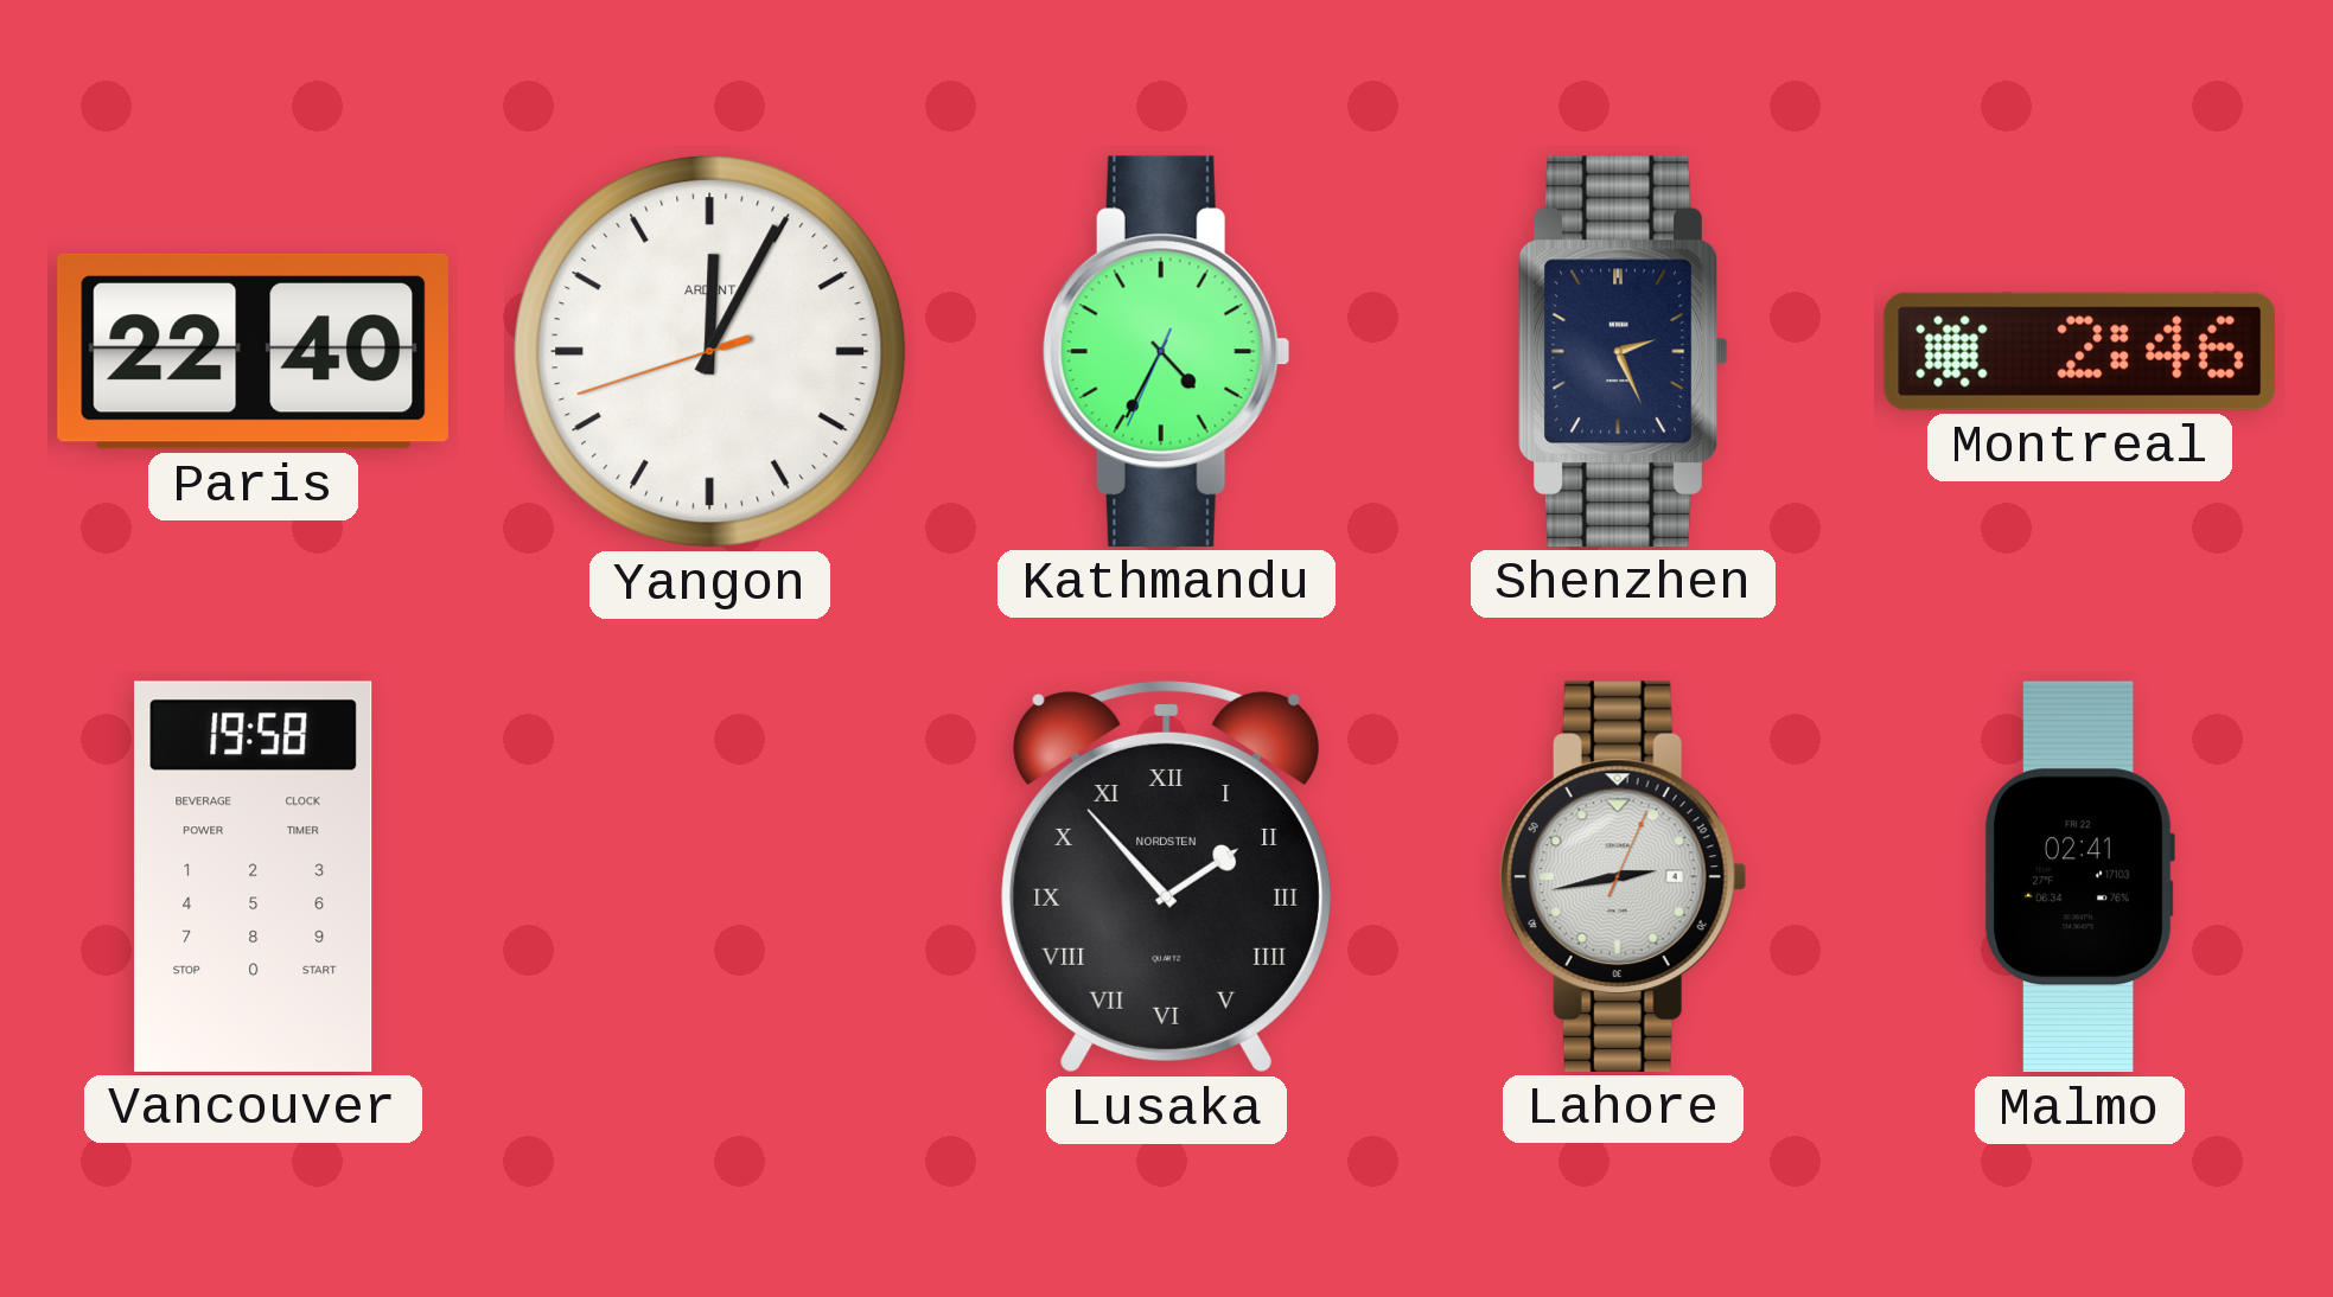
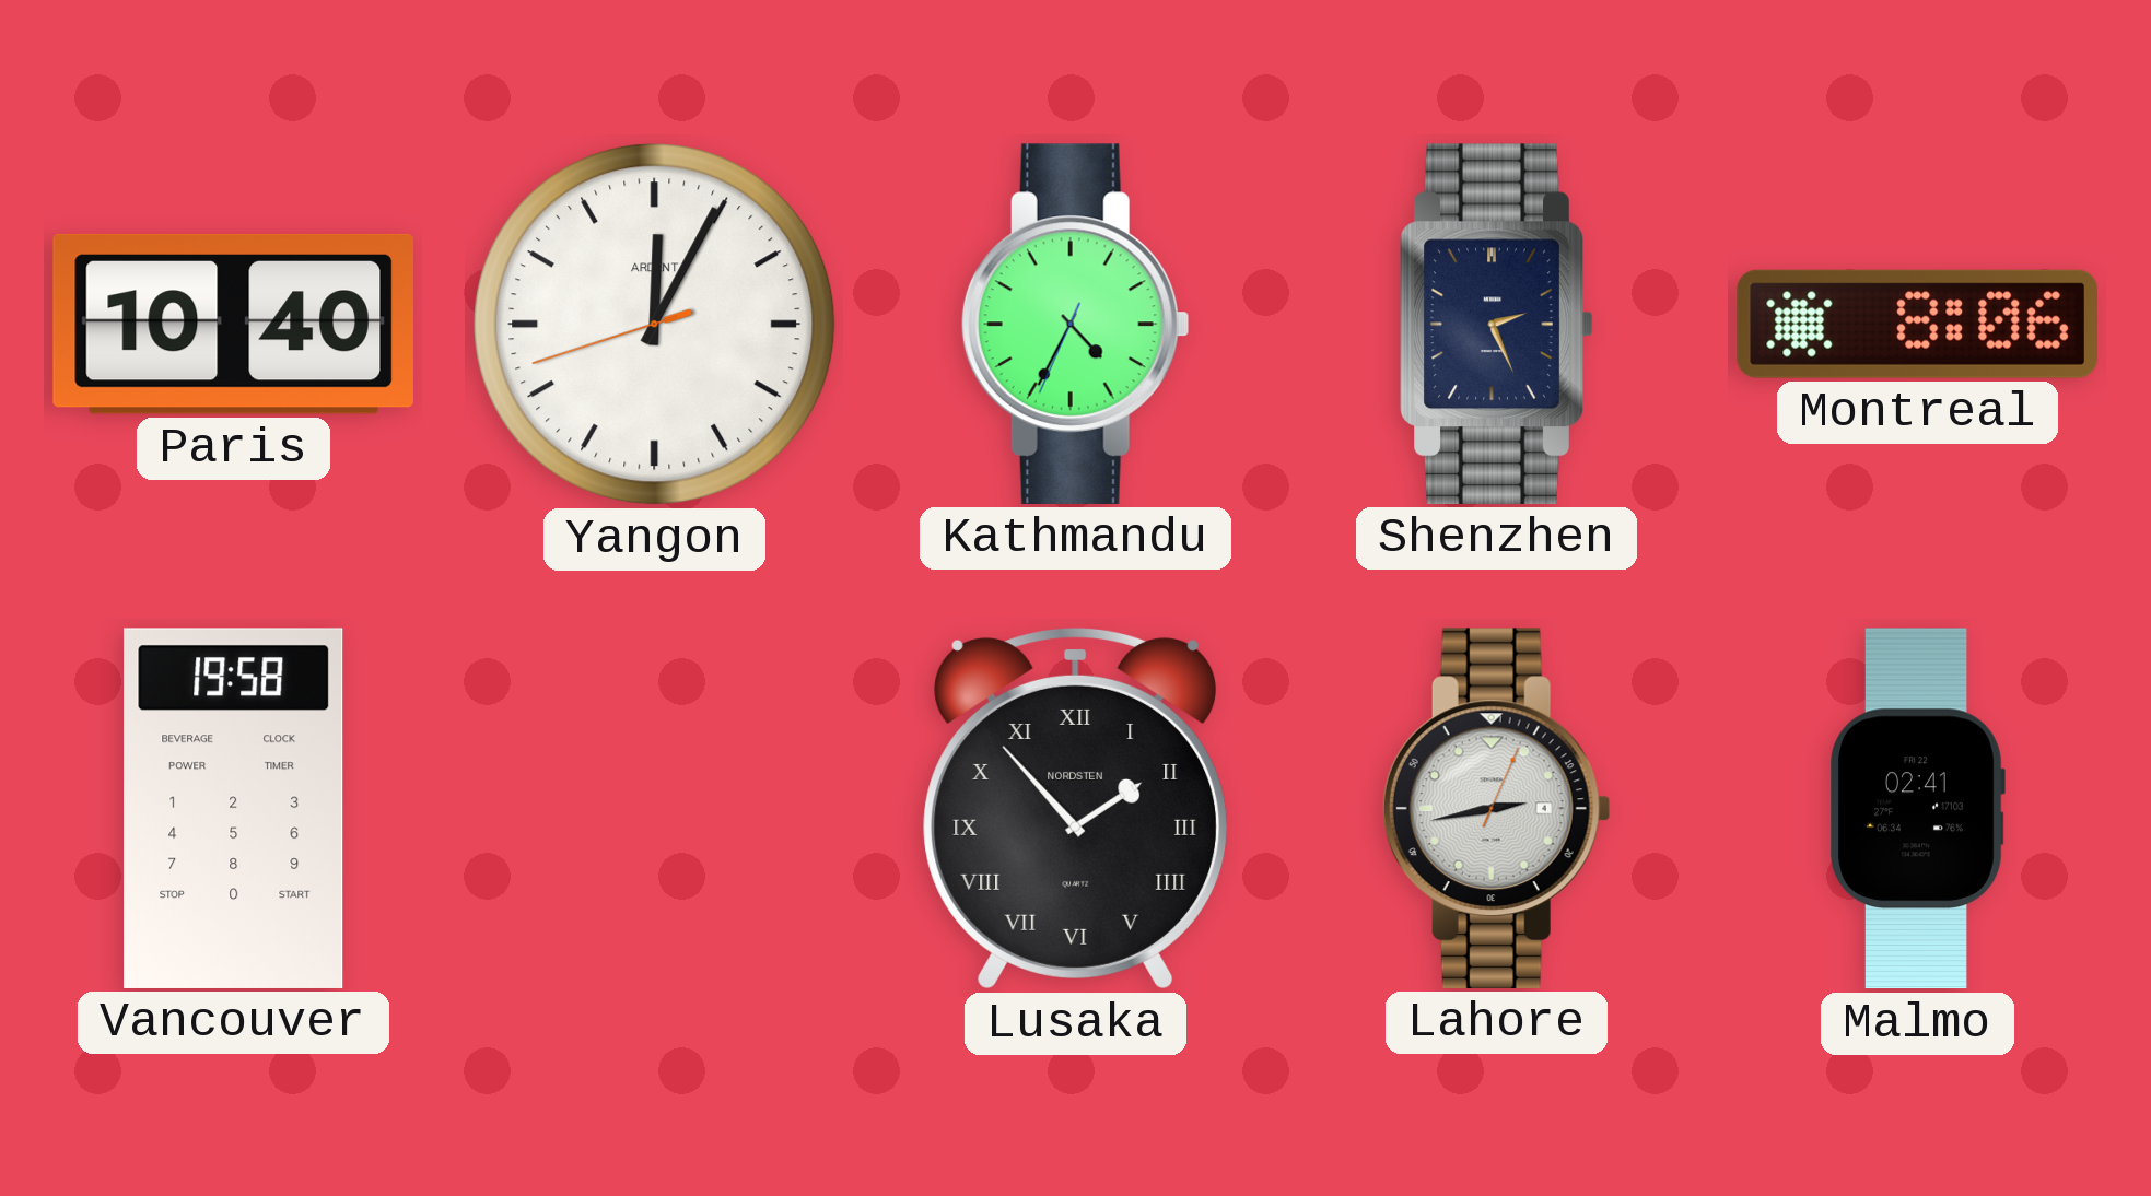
Paris: 22:40 -> 10:40 (233, 324)
Montreal: 2:46 -> 8:06 (1917, 324)
